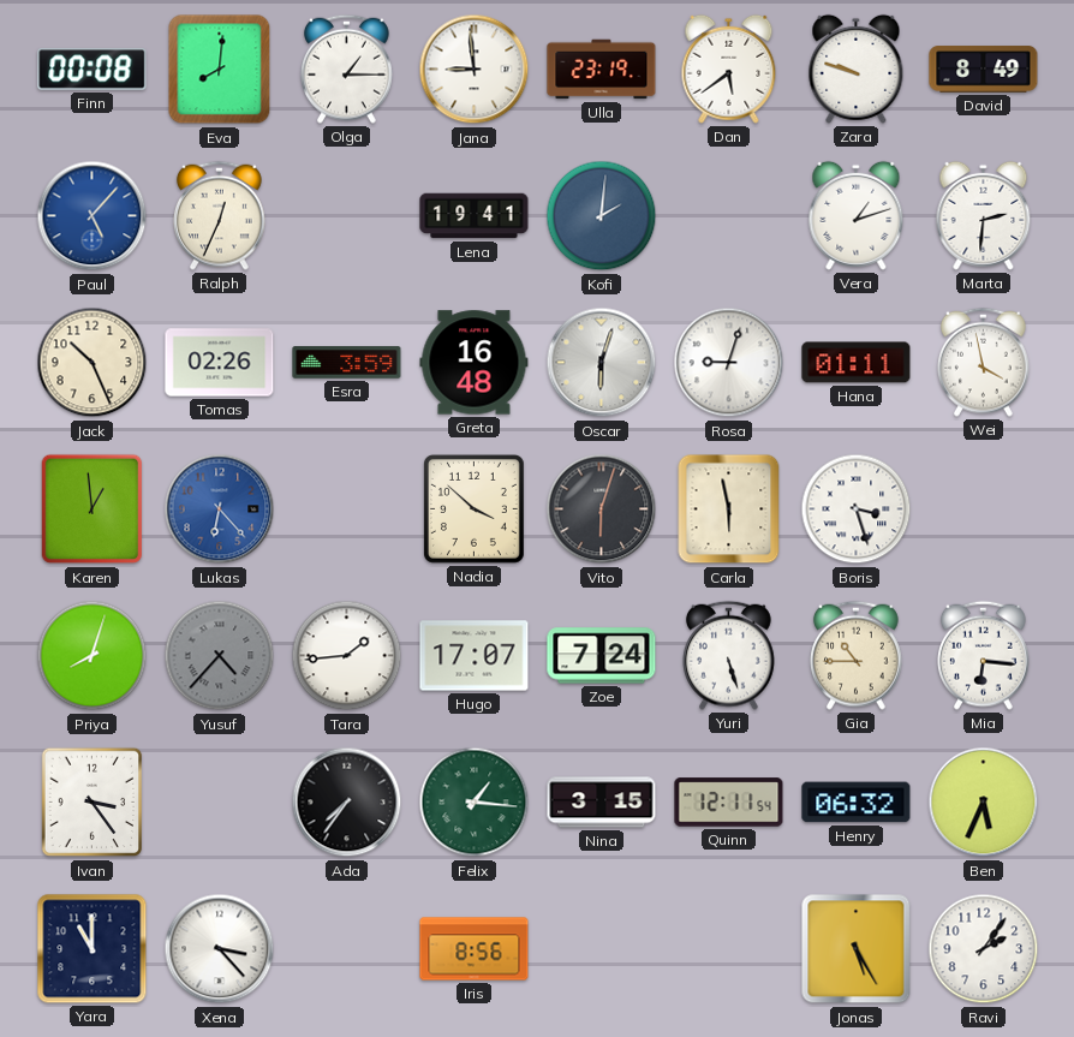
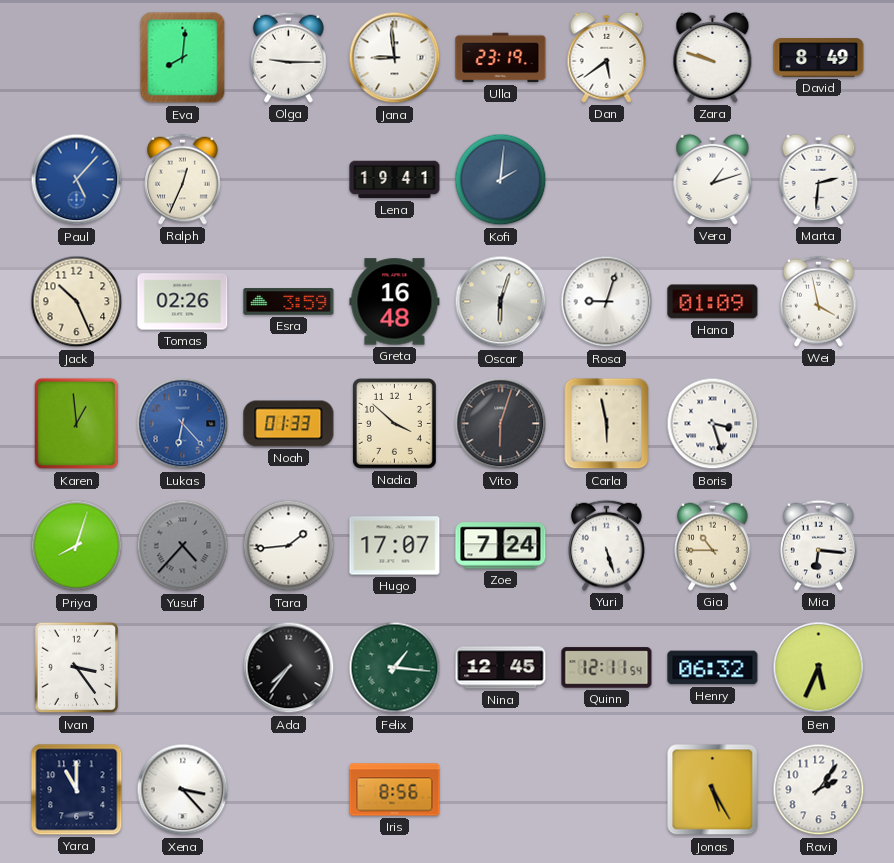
Finn: 00:08 -> none (93, 70)
Olga: 1:15 -> 9:15 (289, 57)
Hana: 01:11 -> 01:09 (713, 302)
Noah: none -> 01:33 (289, 424)
Nina: 3:15 -> 12:45 (501, 668)
